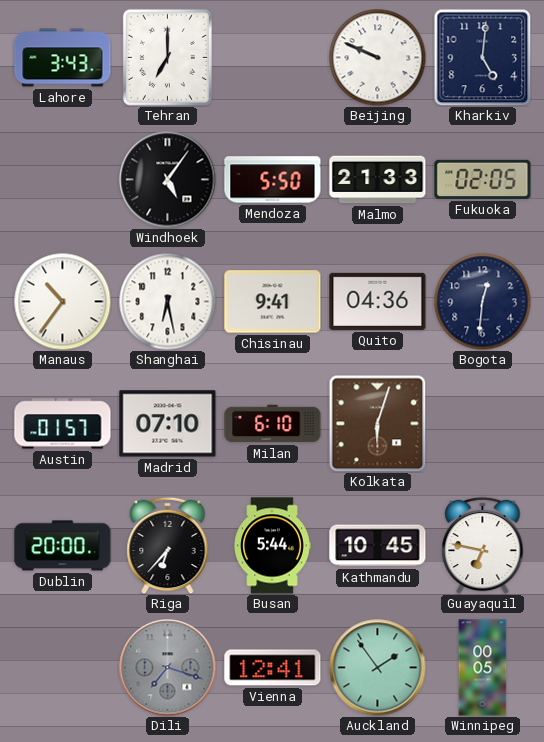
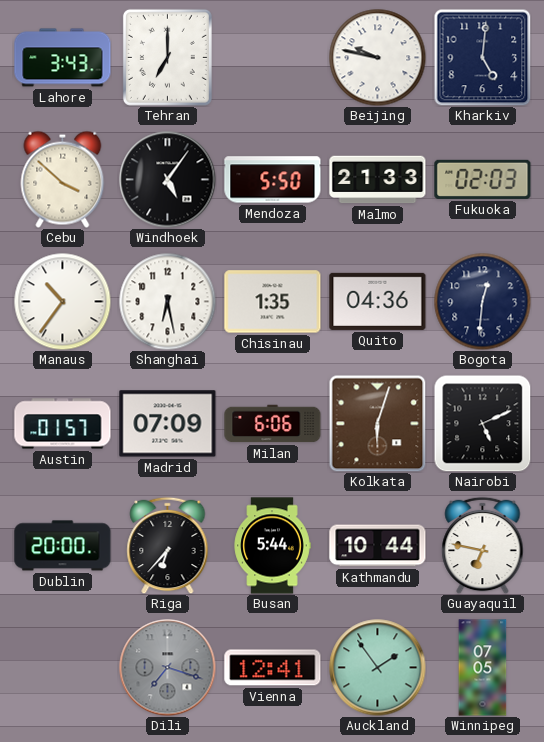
Beijing: 9:49 -> 9:47 (377, 57)
Cebu: none -> 3:52 (63, 179)
Fukuoka: 02:05 -> 02:03 (483, 179)
Chisinau: 9:41 -> 1:35 (273, 302)
Madrid: 07:10 -> 07:09 (168, 424)
Milan: 6:10 -> 6:06 (273, 424)
Nairobi: none -> 5:11 (482, 423)
Kathmandu: 10:45 -> 10:44 (378, 546)
Winnipeg: 00:05 -> 07:05 (483, 668)
